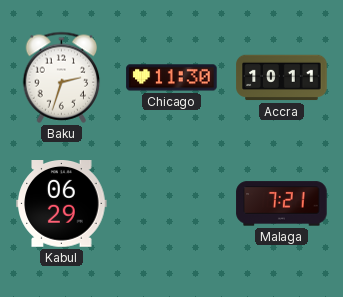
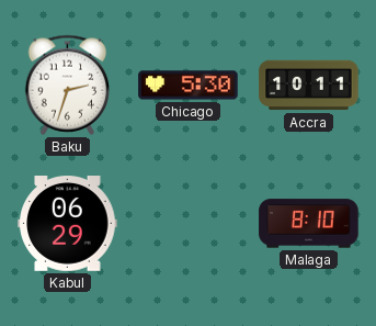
Chicago: 11:30 -> 5:30 (189, 86)
Malaga: 7:21 -> 8:10 (309, 224)
